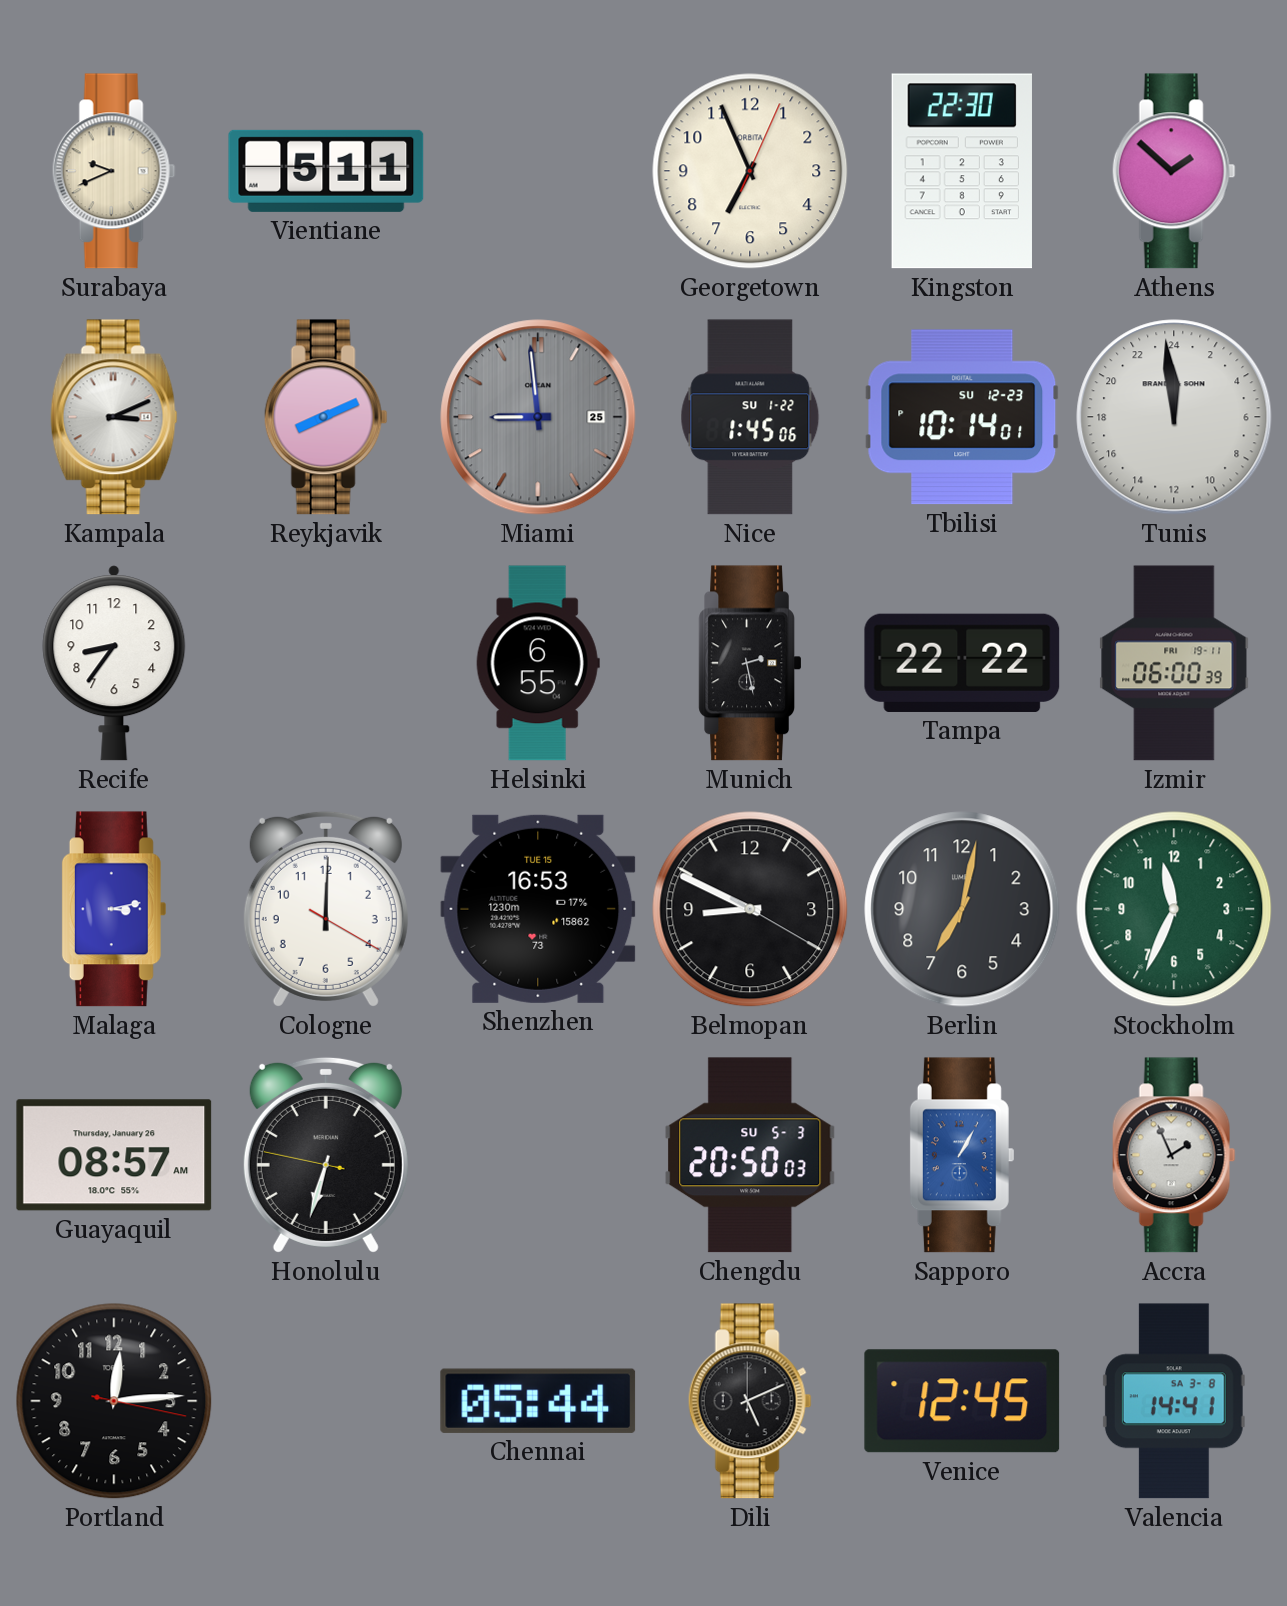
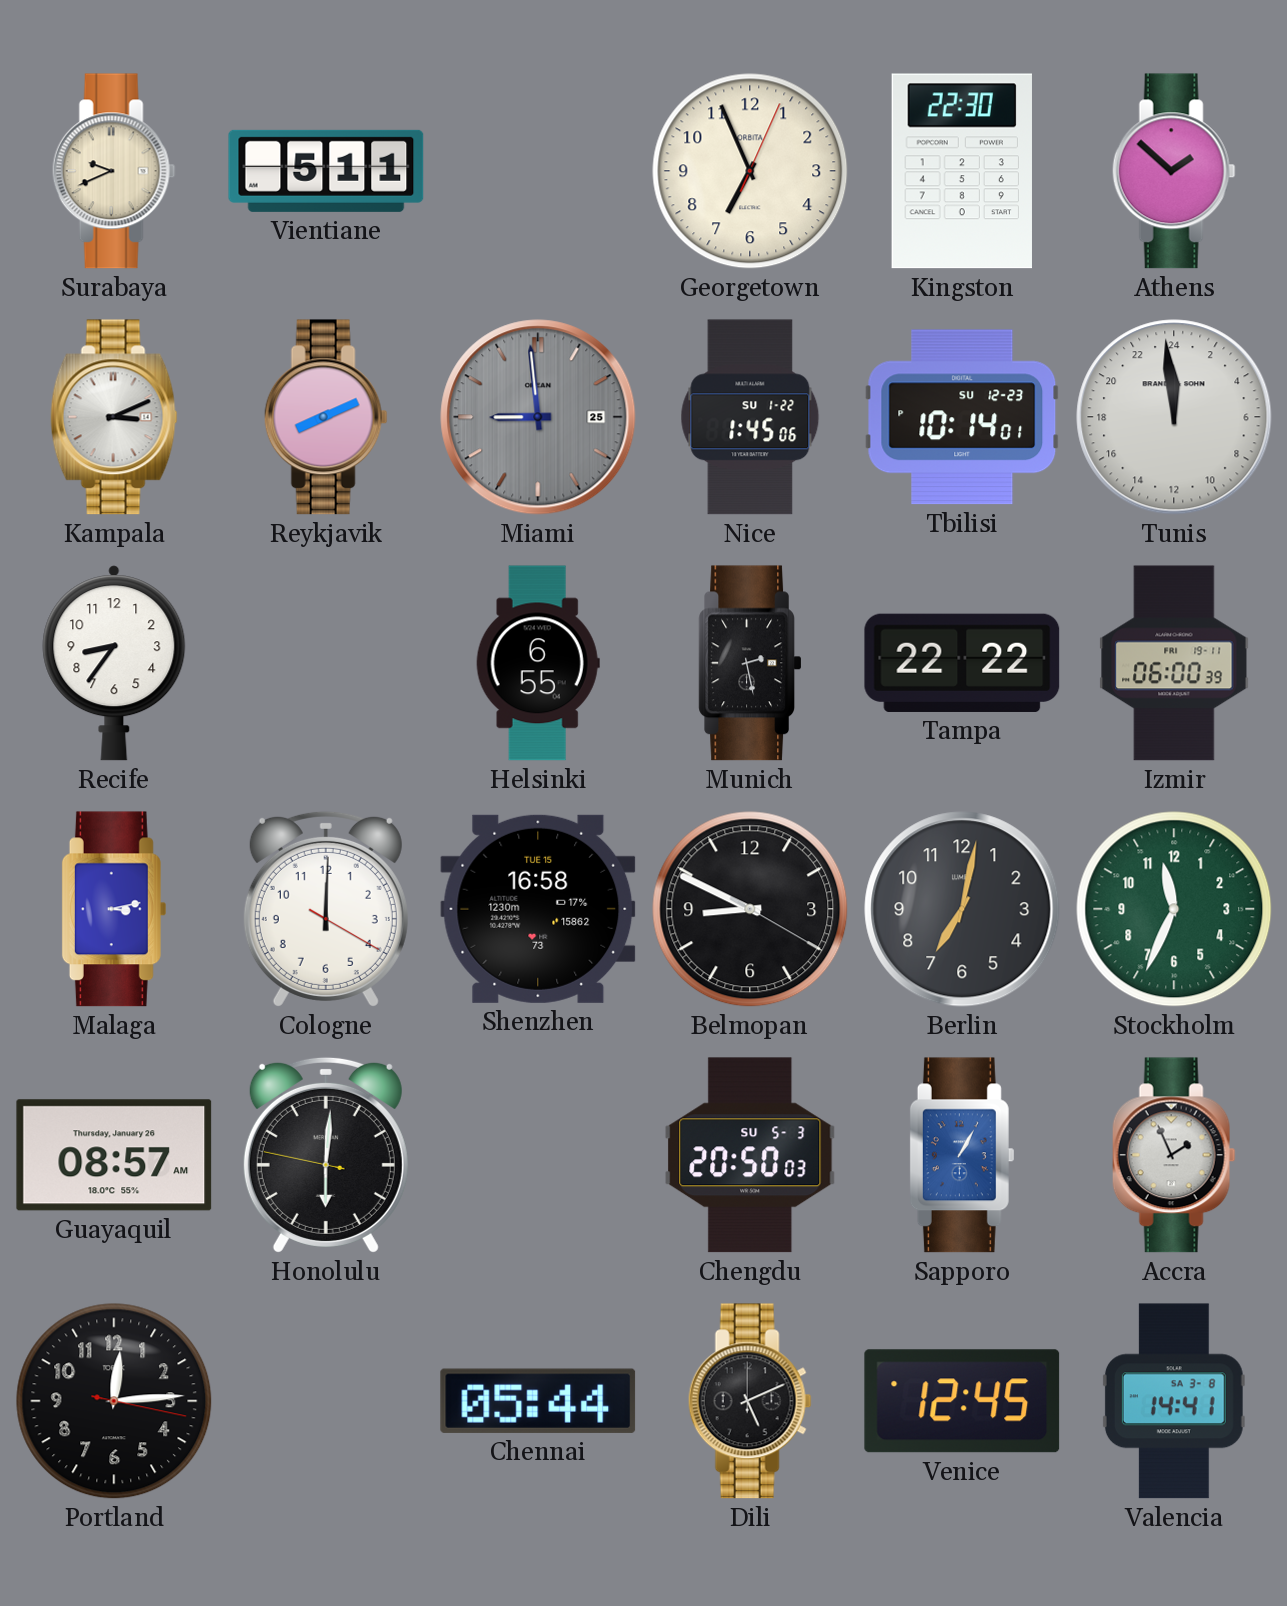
Shenzhen: 16:53 -> 16:58 (538, 909)
Honolulu: 6:32 -> 6:00 (326, 1155)
